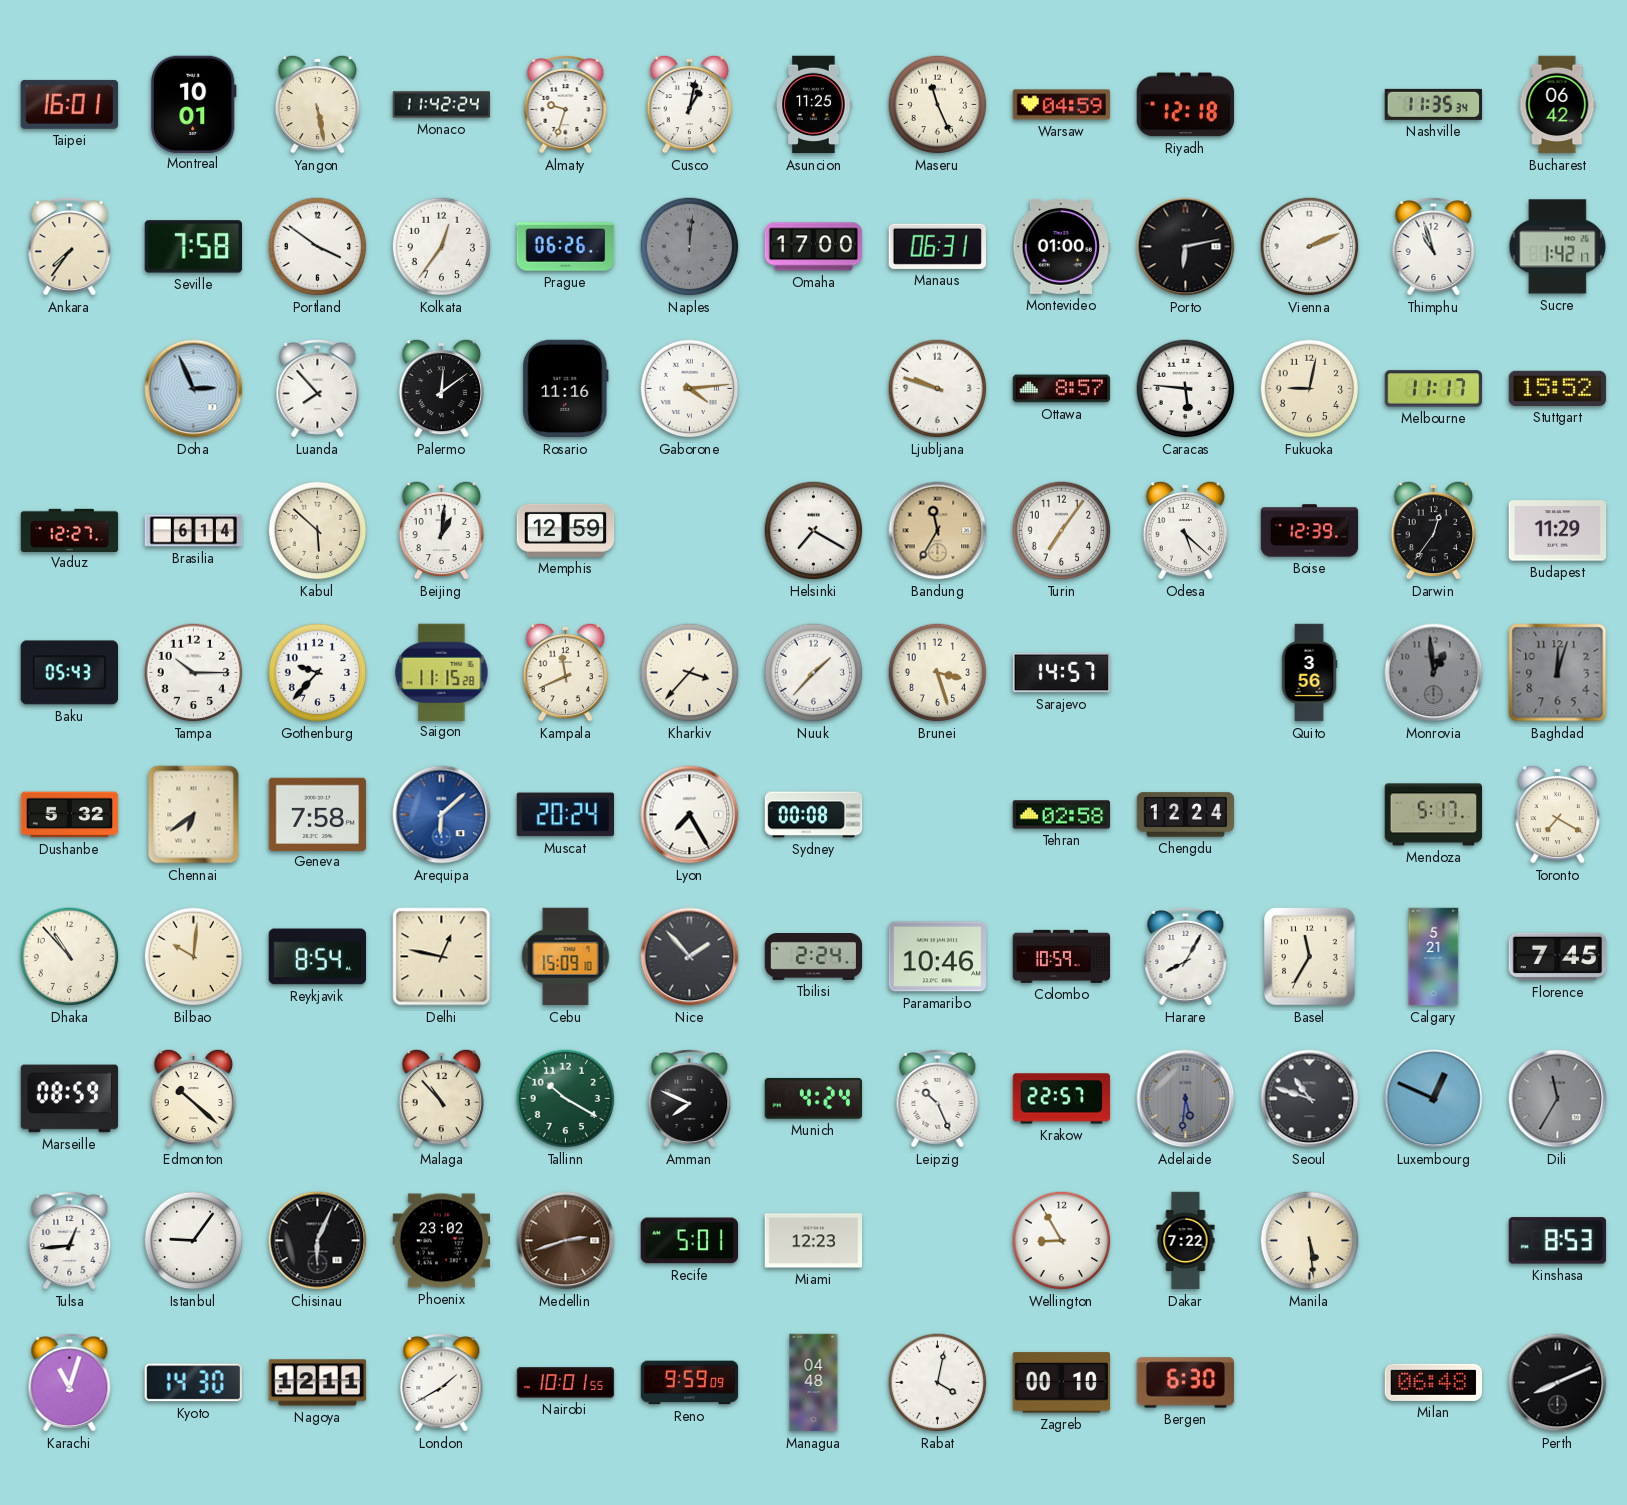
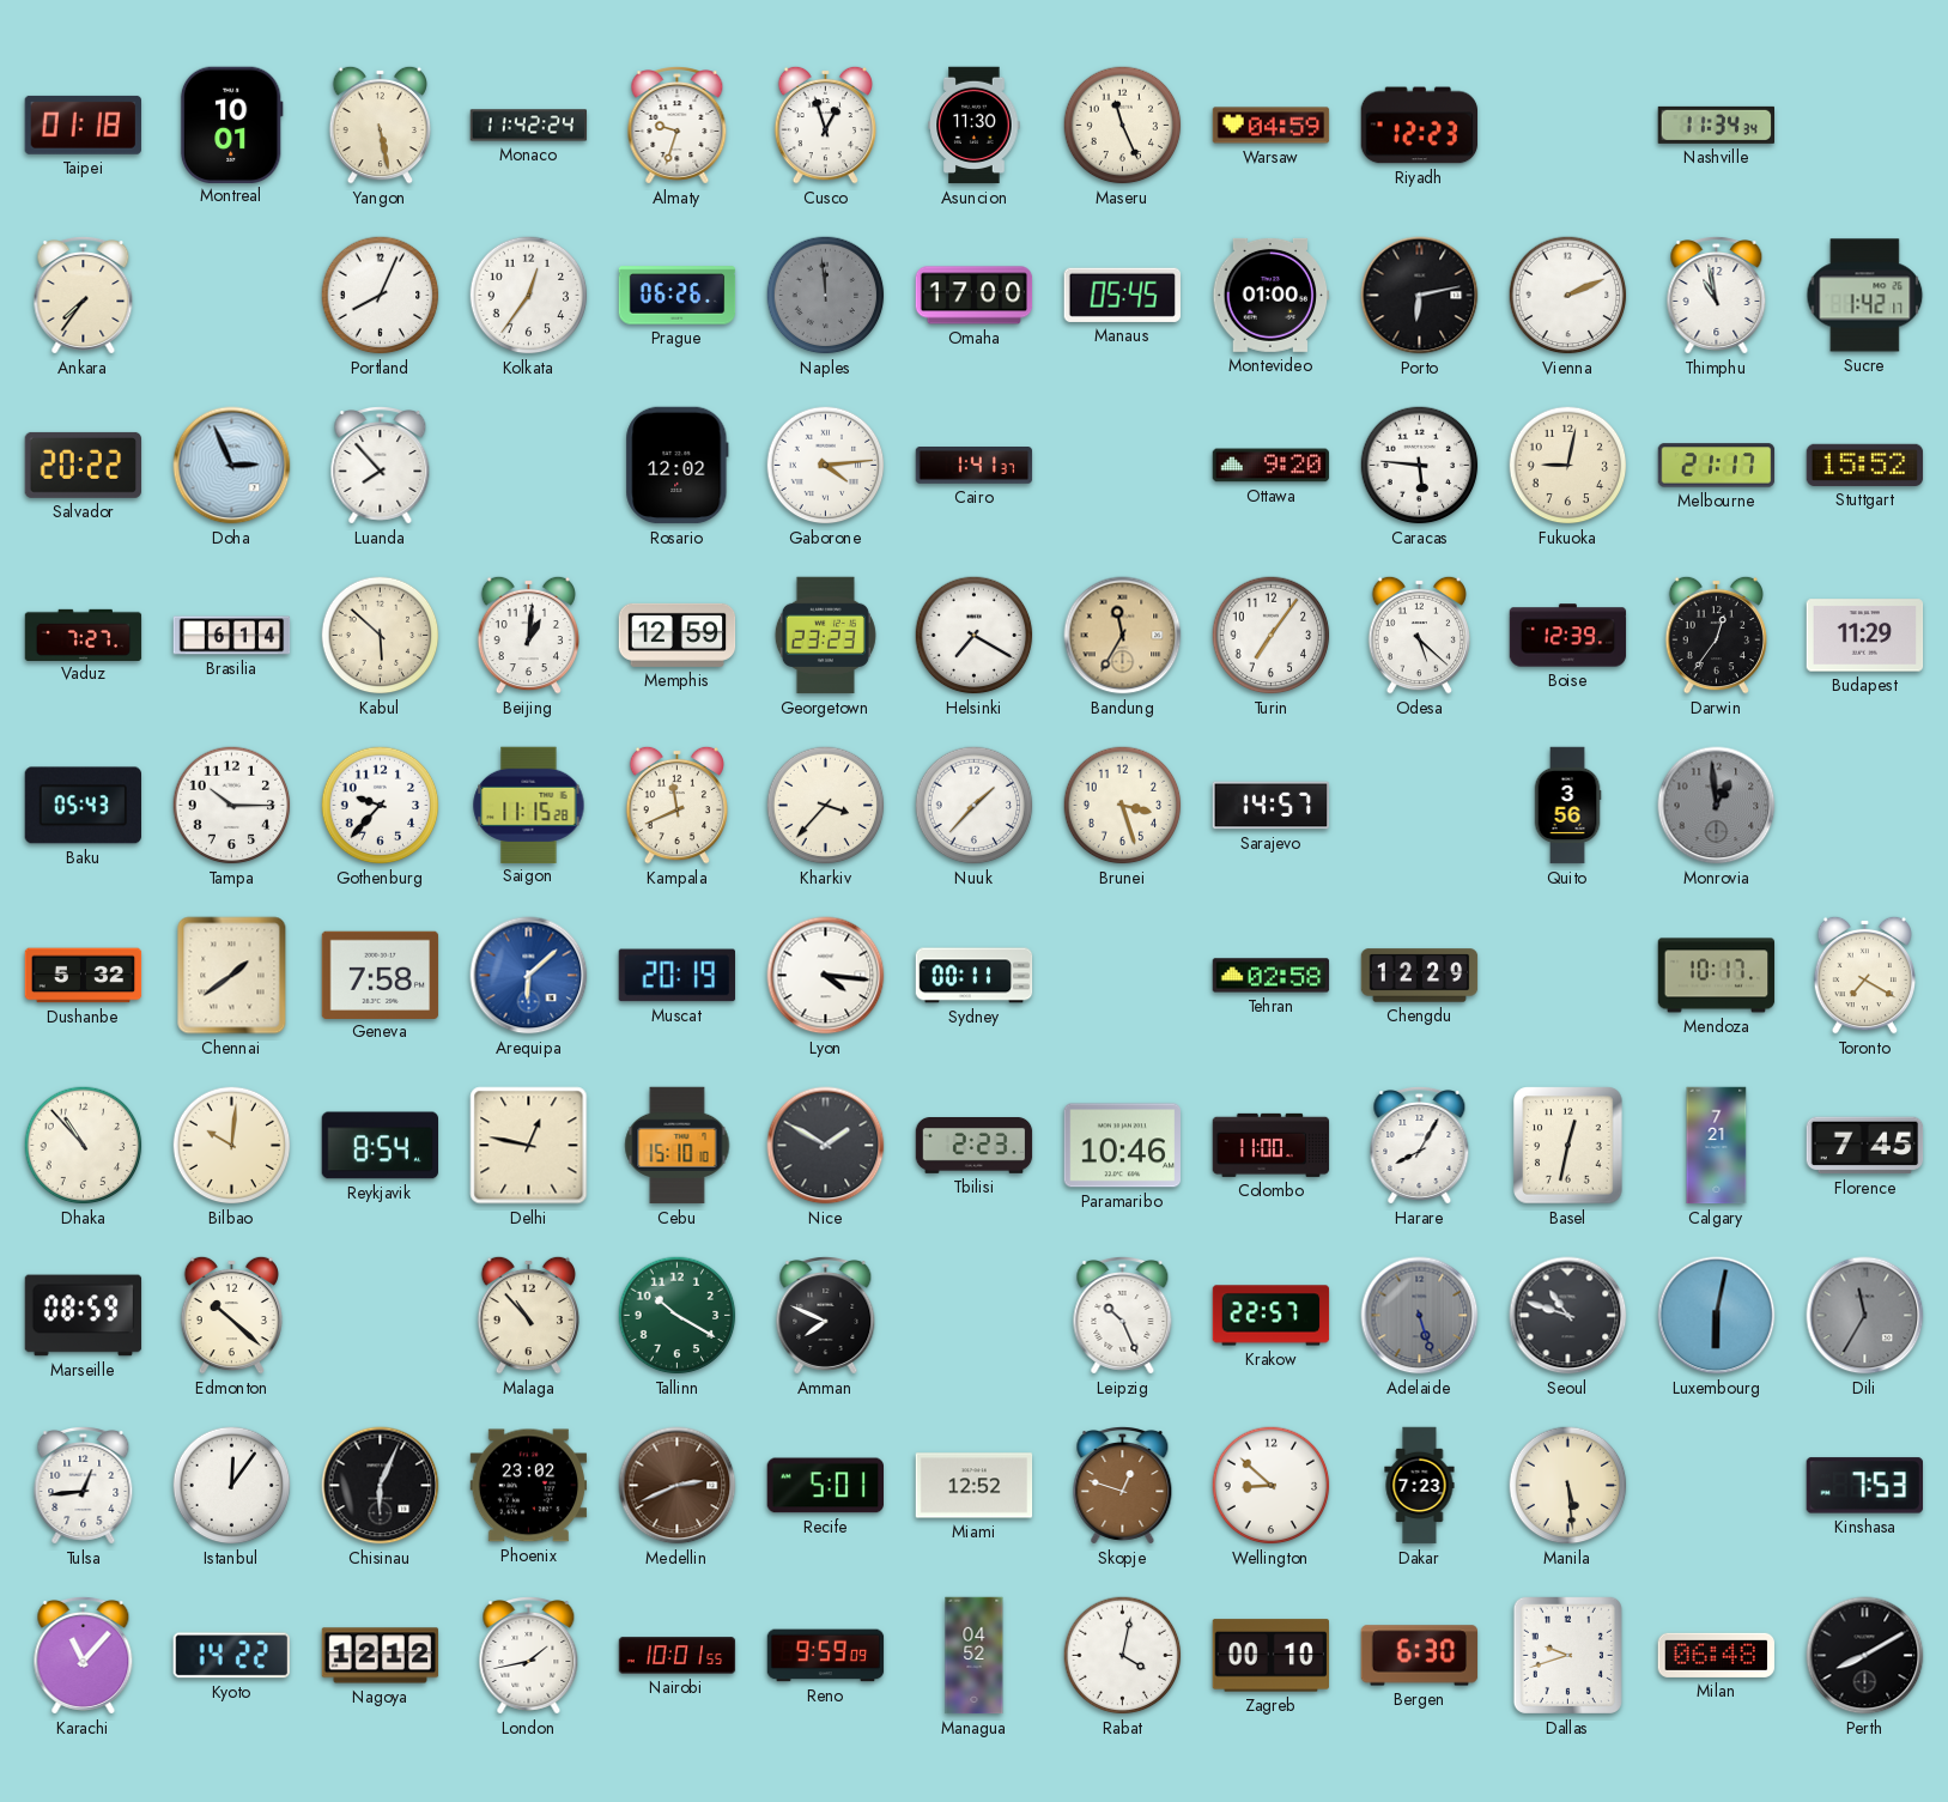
Taipei: 16:01 -> 01:18 (83, 125)
Cusco: 1:02 -> 12:57 (825, 125)
Asuncion: 11:25 -> 11:30 (975, 126)
Riyadh: 12:18 -> 12:23 (1420, 126)
Nashville: 11:35 -> 11:34 (1716, 125)
Bucharest: 06:42 -> none (1557, 105)
Seville: 7:58 -> none (194, 247)
Portland: 3:51 -> 8:04 (381, 296)
Naples: 12:01 -> 11:59 (826, 296)
Manaus: 06:31 -> 05:45 (1122, 295)
Thimphu: 10:57 -> 10:58 (1717, 296)
Salvador: none -> 20:22 (84, 465)
Palermo: 12:09 -> none (441, 388)
Rosario: 11:16 -> 12:02 (678, 466)
Cairo: none -> 1:41 (975, 466)
Ljubljana: 9:48 -> none (938, 389)
Ottawa: 8:57 -> 9:20 (1272, 466)
Melbourne: 11:17 -> 21:17 (1717, 466)
Vaduz: 12:27 -> 7:27 (84, 635)
Georgetown: none -> 23:23 (825, 636)
Baghdad: 12:03 -> none (1558, 673)
Chennai: 6:39 -> 1:39 (232, 976)
Muscat: 20:24 -> 20:19 (676, 976)
Lyon: 7:25 -> 4:16 (826, 976)
Sydney: 00:08 -> 00:11 (975, 976)
Chengdu: 12:24 -> 12:29 (1420, 976)
Mendoza: 5:17 -> 10:17 (1717, 976)
Cebu: 15:09 -> 15:10 (678, 1146)
Nice: 1:53 -> 1:50 (826, 1146)
Tbilisi: 2:24 -> 2:23 (975, 1146)
Colombo: 10:59 -> 11:00 (1272, 1145)
Basel: 11:35 -> 12:32 (1568, 1146)
Calgary: 5:21 -> 7:21 (1717, 1146)
Munich: 4:24 -> none (813, 1098)
Adelaide: 5:31 -> 5:27 (1420, 1316)
Luxembourg: 12:49 -> 6:02 (1717, 1316)
Istanbul: 9:06 -> 12:06 (232, 1486)
Medellin: 2:42 -> 2:41 (678, 1486)
Miami: 12:23 -> 12:52 (975, 1486)
Skopje: none -> 12:48 (1123, 1486)
Wellington: 8:55 -> 8:52 (1272, 1486)
Dakar: 7:22 -> 7:23 (1420, 1486)
Kinshasa: 8:53 -> 7:53 (1864, 1486)
Karachi: 11:03 -> 11:07 (84, 1656)
Kyoto: 14:30 -> 14:22 (231, 1656)
Nagoya: 12:11 -> 12:12 (381, 1656)
London: 1:40 -> 1:43 (529, 1656)
Managua: 04:48 -> 04:52 (975, 1656)
Dallas: none -> 9:42 (1567, 1655)
Perth: 8:11 -> 8:10 (1865, 1656)
